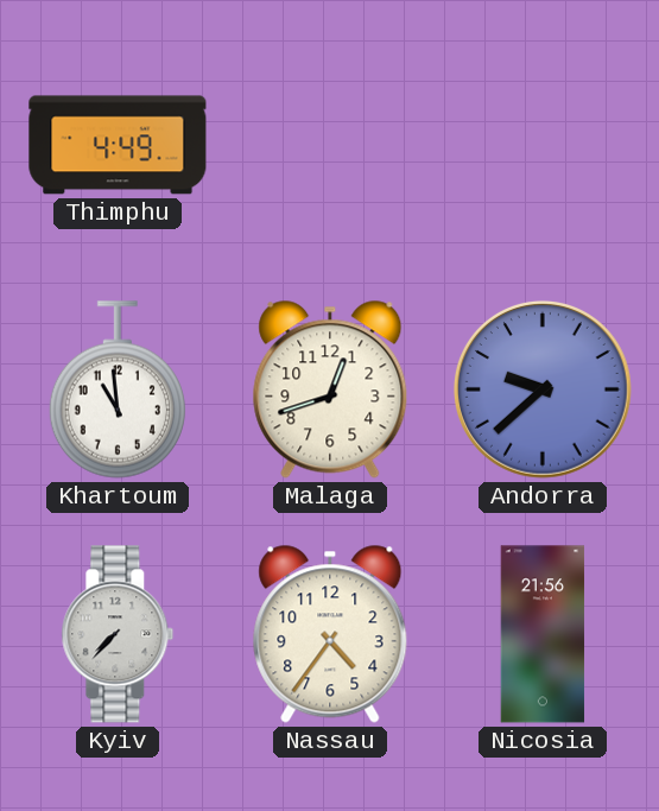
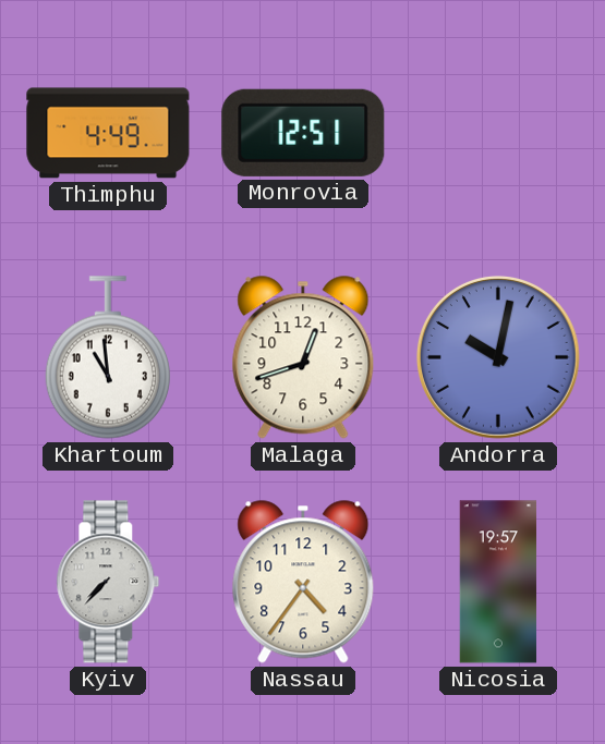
Monrovia: none -> 12:51 (303, 133)
Andorra: 9:38 -> 10:02 (498, 357)
Nicosia: 21:56 -> 19:57 (498, 582)
